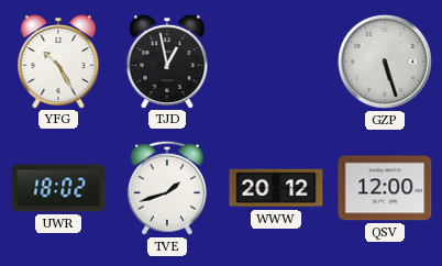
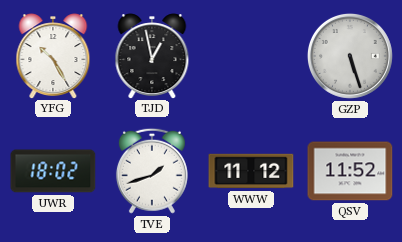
WWW: 20:12 -> 11:12 (251, 171)
QSV: 12:00 -> 11:52 (350, 171)
